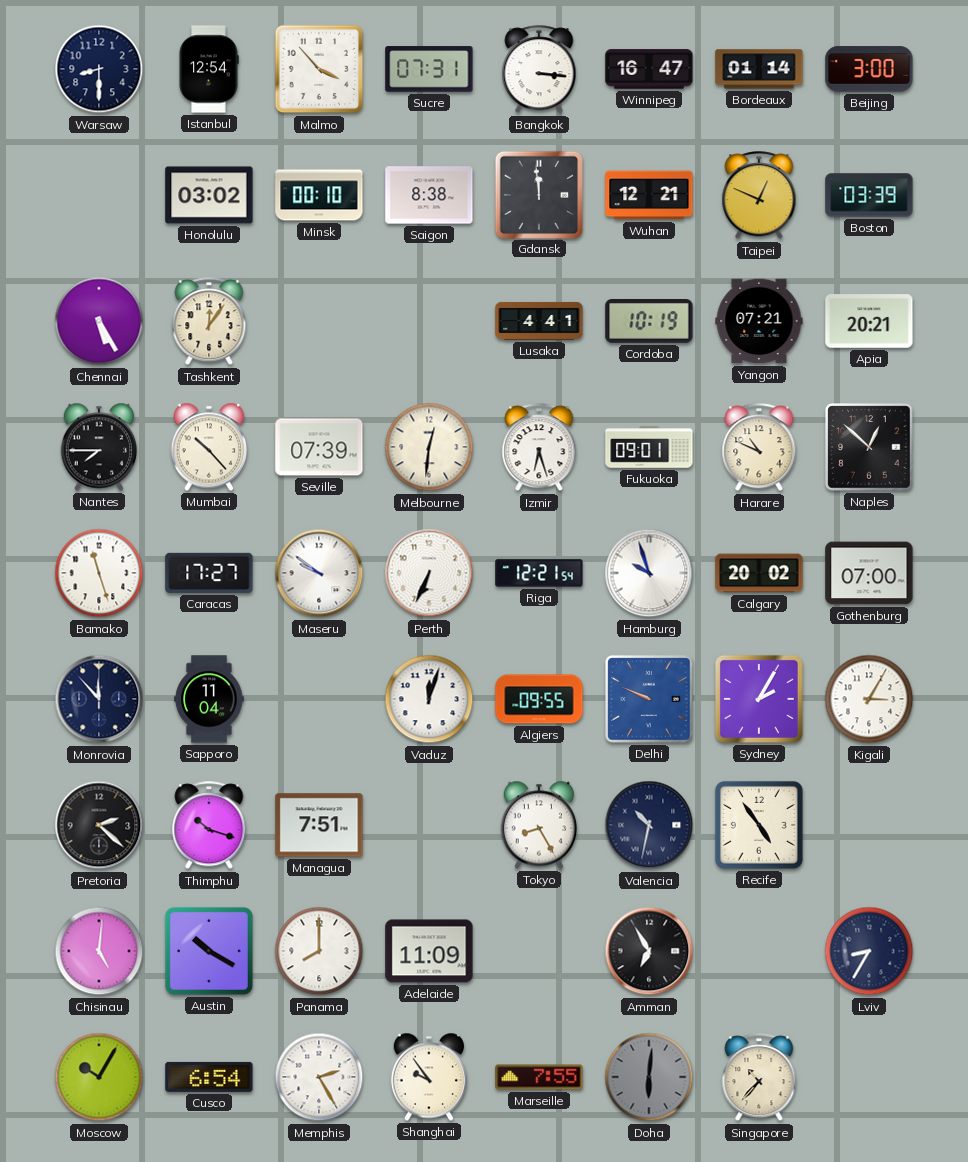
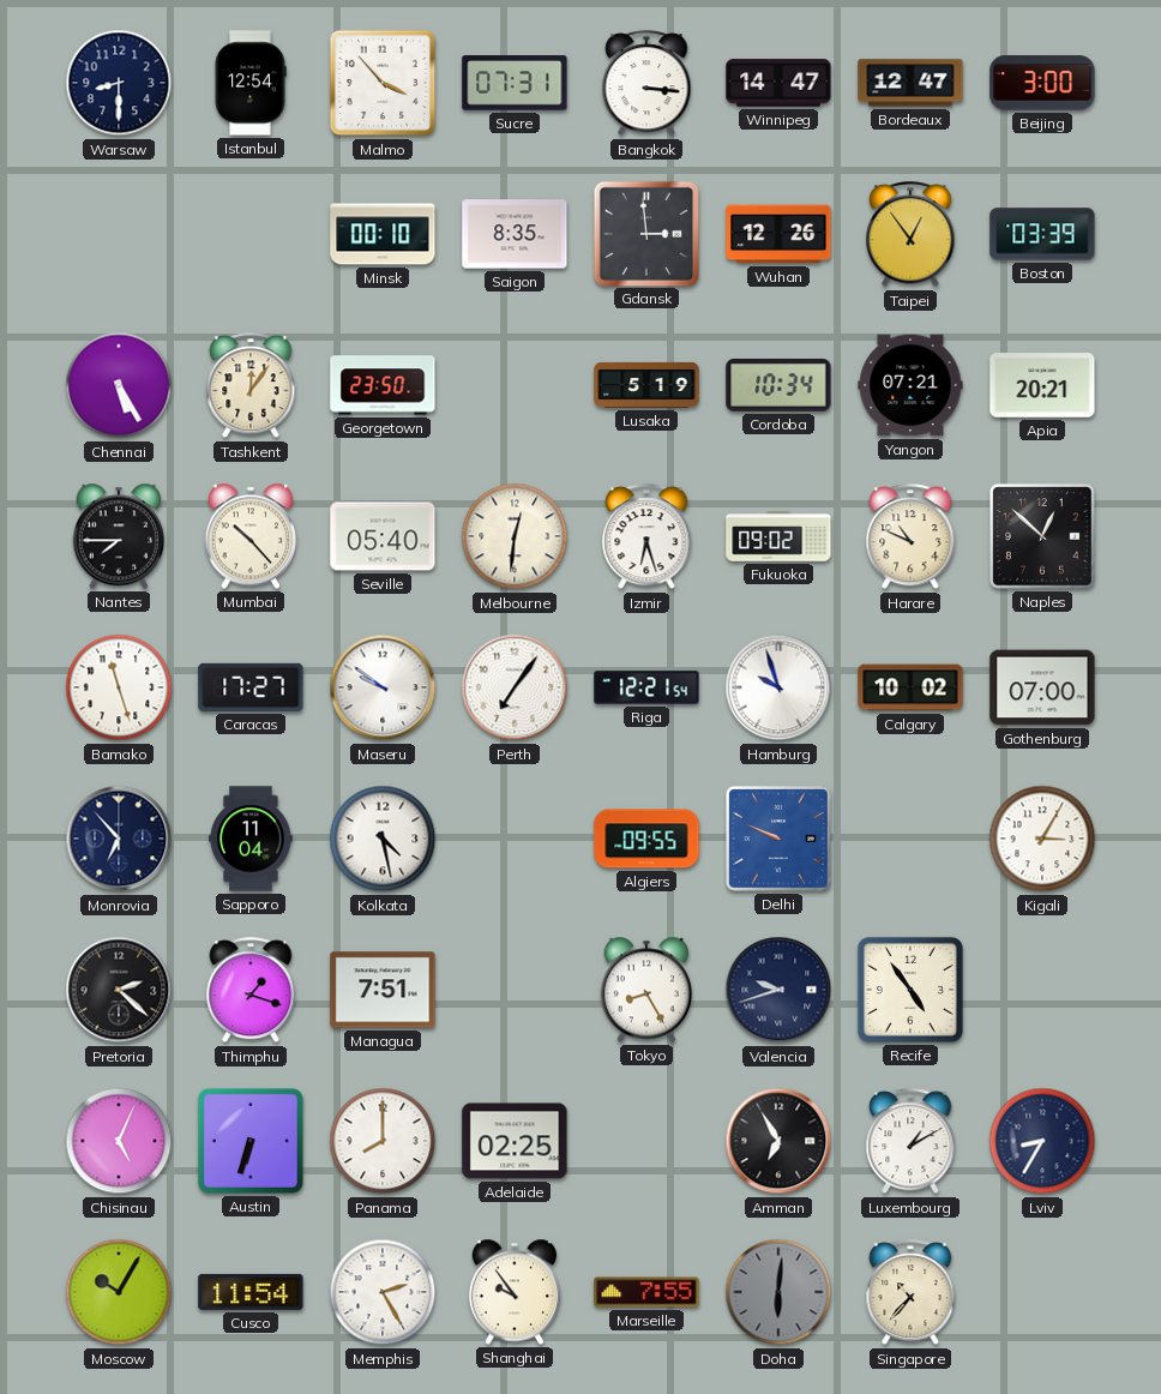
Winnipeg: 16:47 -> 14:47 (778, 83)
Bordeaux: 01:14 -> 12:47 (910, 83)
Honolulu: 03:02 -> none (209, 195)
Saigon: 8:38 -> 8:35 (515, 234)
Gdansk: 11:59 -> 2:59 (645, 233)
Wuhan: 12:21 -> 12:26 (778, 234)
Taipei: 12:49 -> 12:54 (910, 235)
Georgetown: none -> 23:50 (383, 385)
Lusaka: 4:41 -> 5:19 (646, 385)
Cordoba: 10:19 -> 10:34 (778, 386)
Seville: 07:39 -> 05:40 (383, 536)
Fukuoka: 09:01 -> 09:02 (778, 536)
Perth: 6:34 -> 7:06 (515, 687)
Calgary: 20:02 -> 10:02 (910, 687)
Monrovia: 11:53 -> 6:53 (119, 839)
Kolkata: none -> 4:28 (383, 839)
Vaduz: 12:03 -> none (429, 699)
Sydney: 2:05 -> none (759, 699)
Thimphu: 10:18 -> 1:18 (251, 991)
Valencia: 10:32 -> 9:42 (778, 990)
Chisinau: 5:01 -> 5:04 (119, 1141)
Austin: 10:20 -> 6:33 (251, 1141)
Adelaide: 11:09 -> 02:25 (515, 1141)
Luxembourg: none -> 1:10 (910, 1142)
Cusco: 6:54 -> 11:54 (251, 1292)
